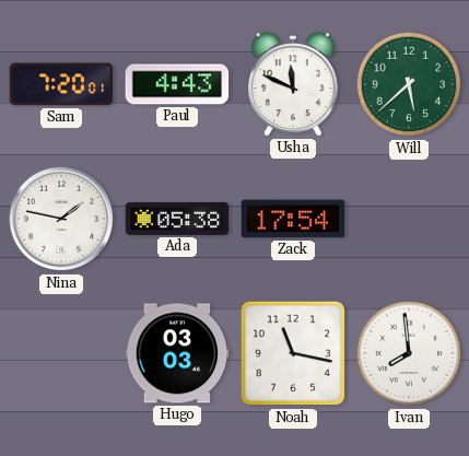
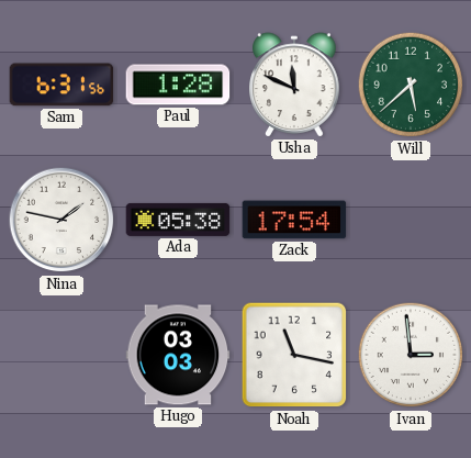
Sam: 7:20 -> 6:31 (61, 85)
Paul: 4:43 -> 1:28 (178, 85)
Ivan: 7:59 -> 2:59 (411, 355)
